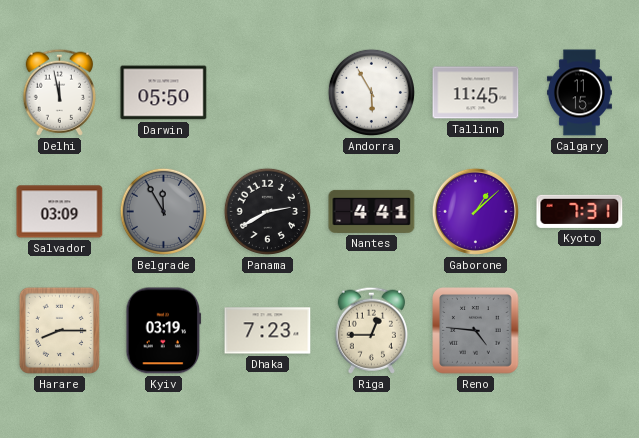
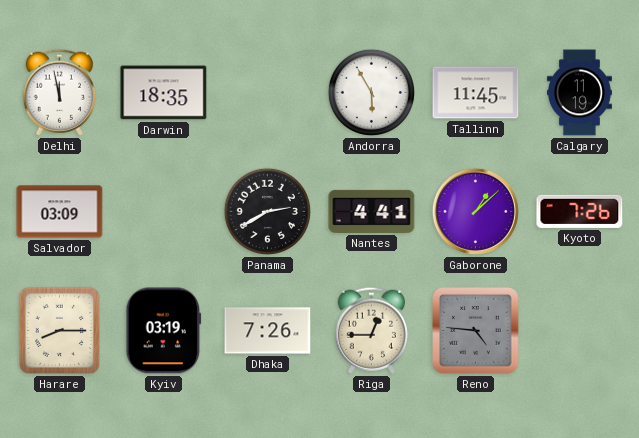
Darwin: 05:50 -> 18:35 (164, 93)
Calgary: 11:15 -> 11:19 (579, 93)
Belgrade: 11:55 -> none (163, 211)
Kyoto: 7:31 -> 7:26 (580, 211)
Dhaka: 7:23 -> 7:26 (268, 331)
